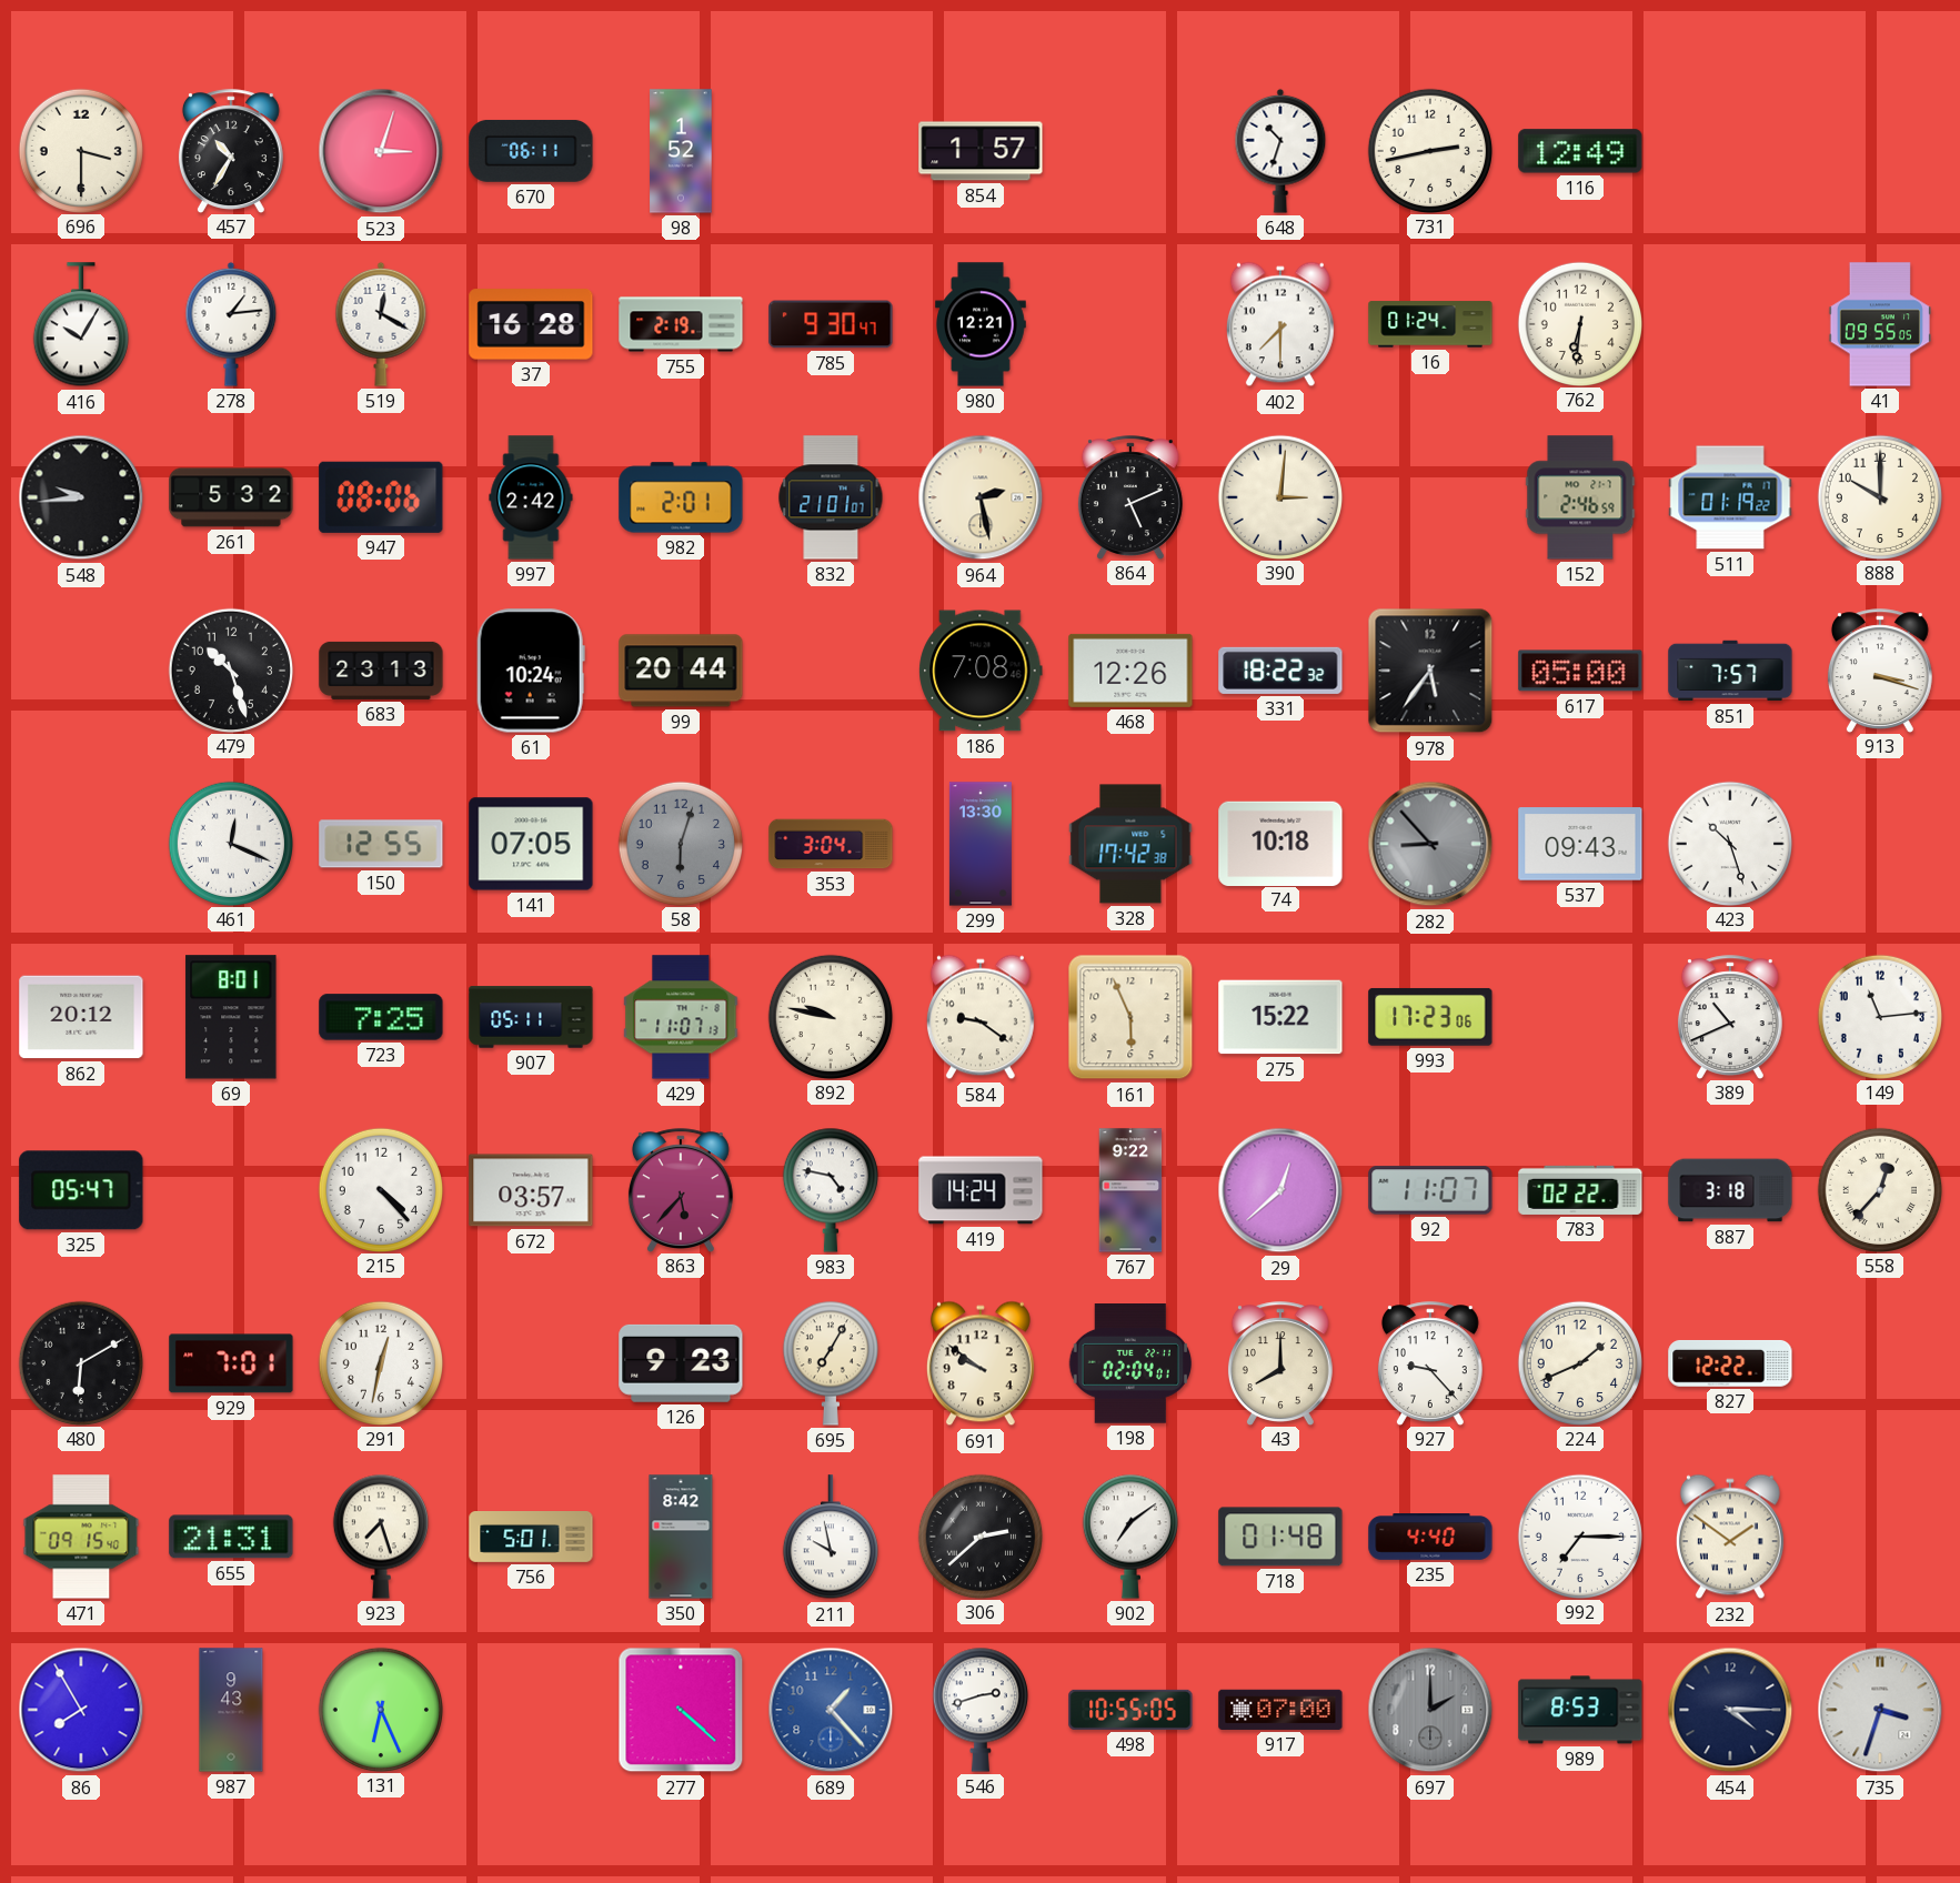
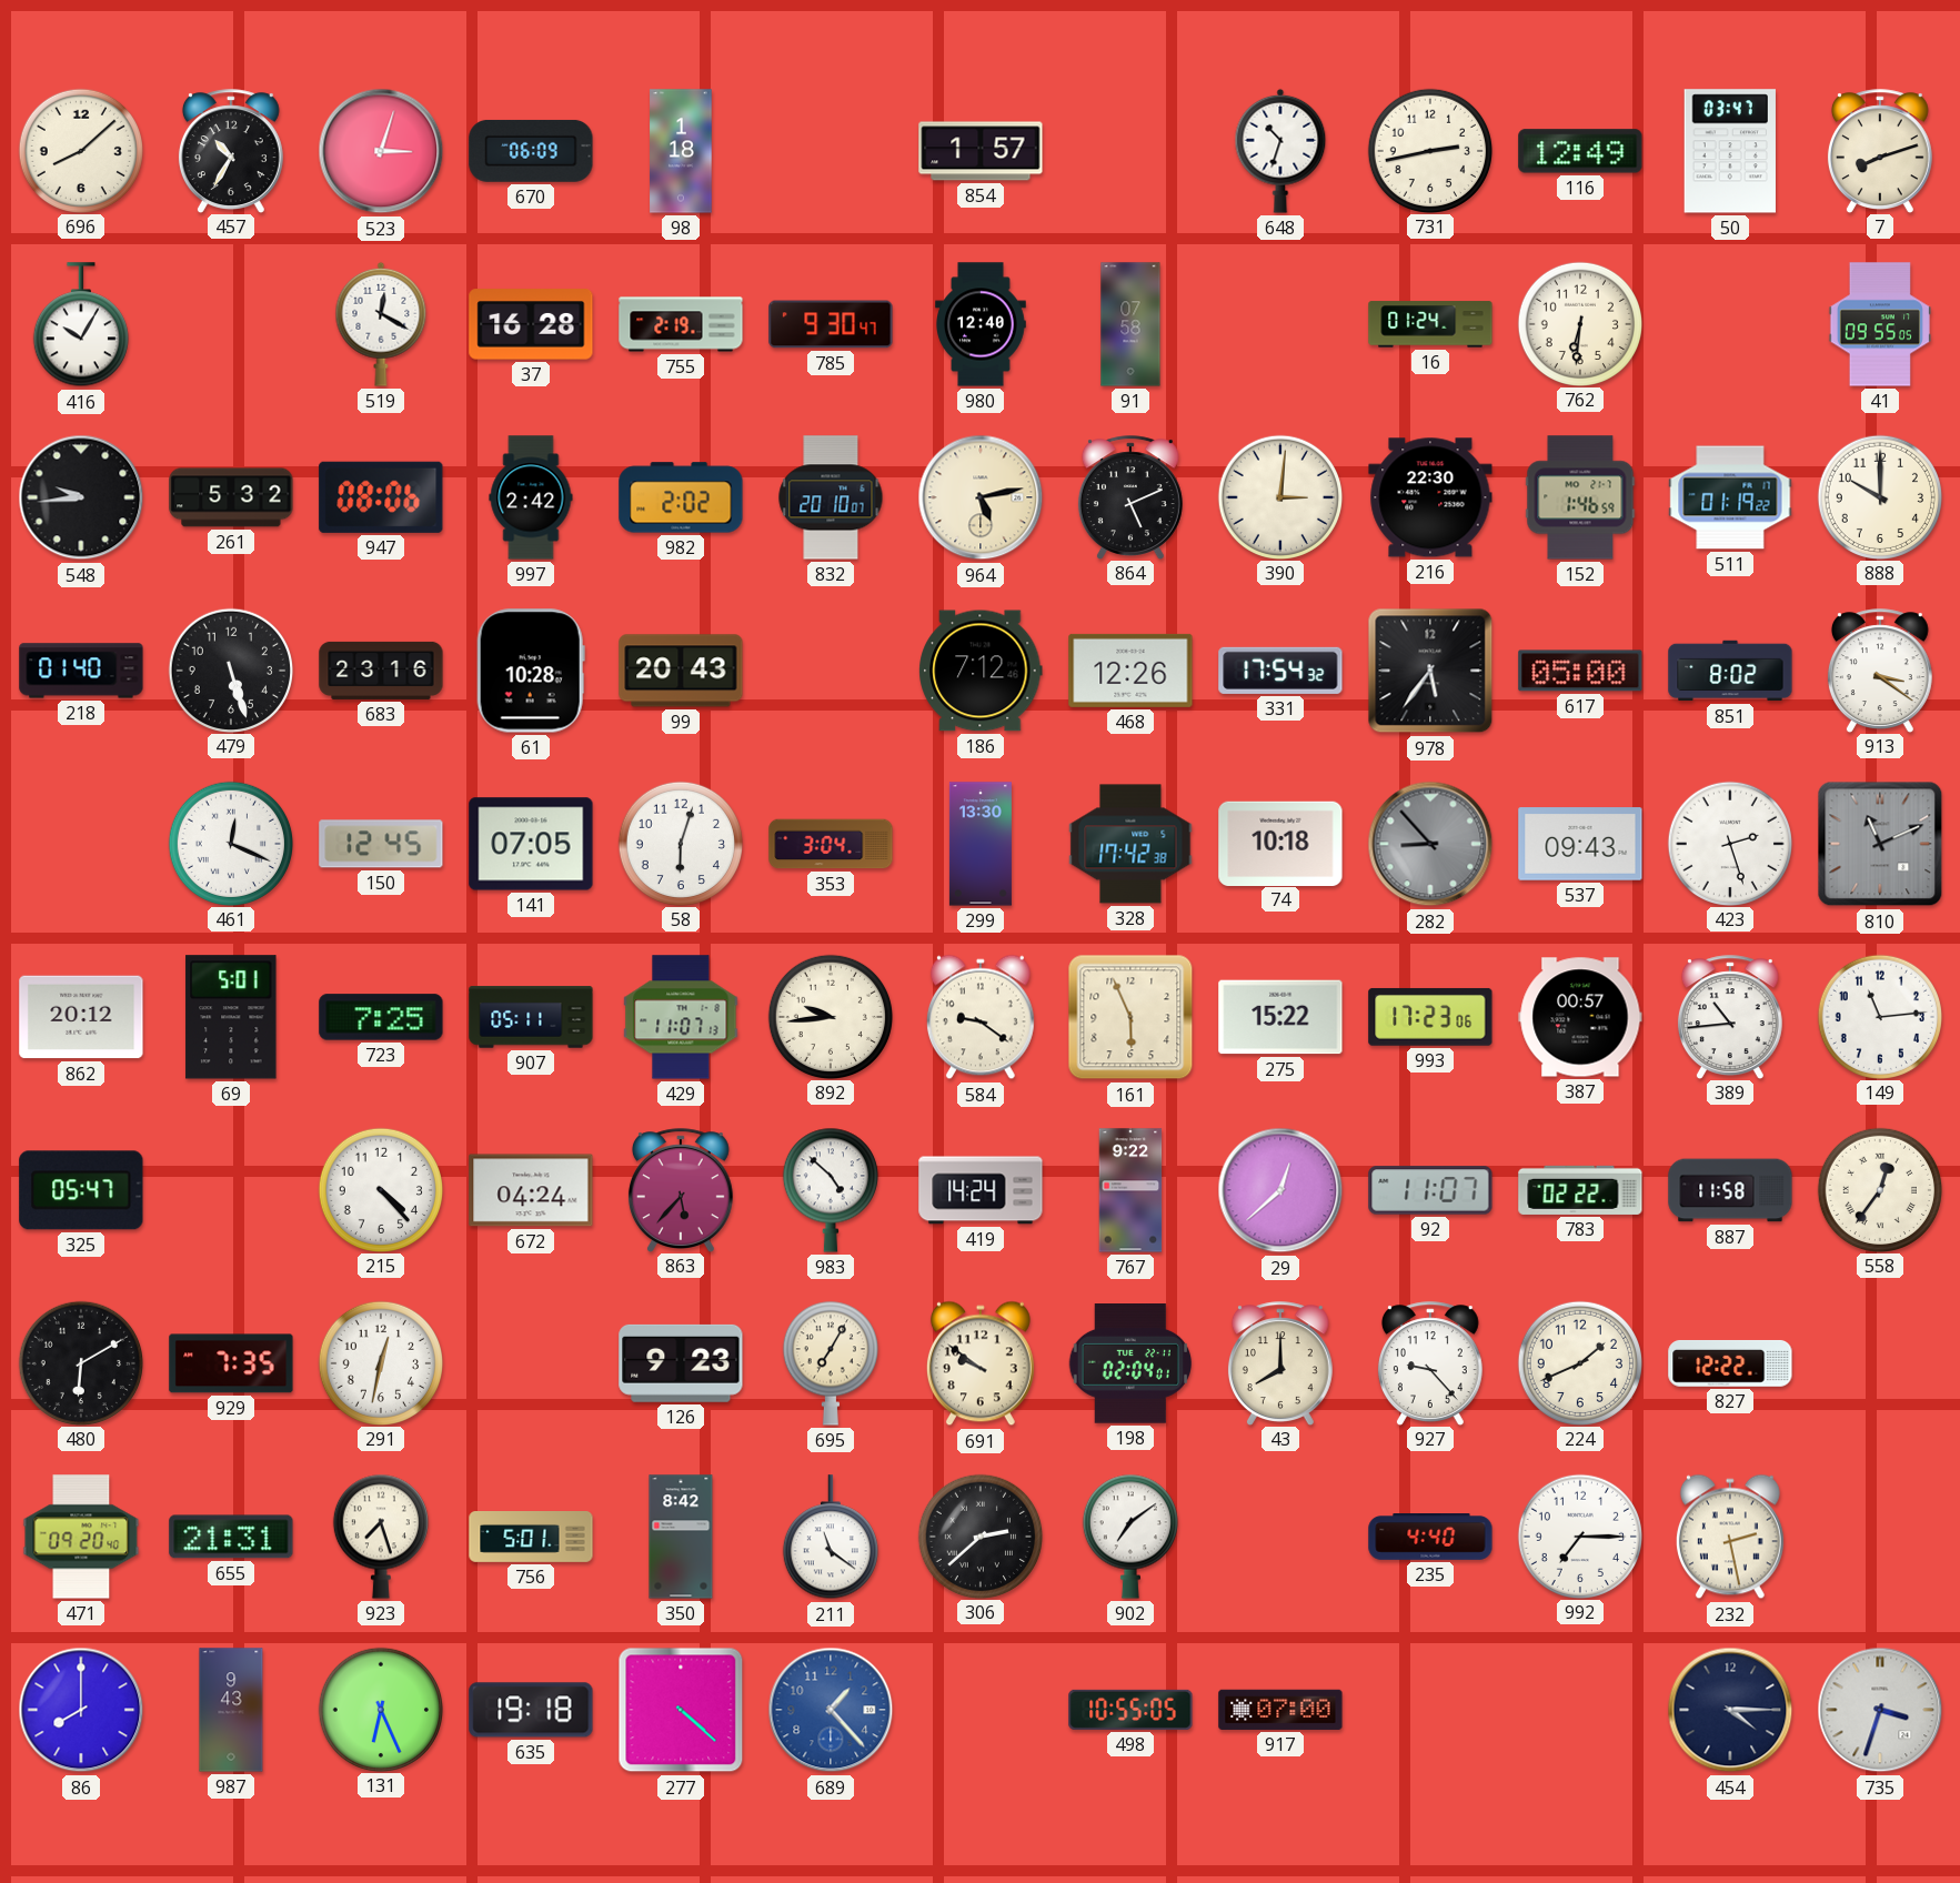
696: 3:30 -> 8:08 (80, 150)
670: 06:11 -> 06:09 (531, 151)
98: 1:52 -> 1:18 (681, 151)
50: none -> 03:47 (1730, 151)
7: none -> 8:12 (1880, 151)
278: 1:14 -> none (231, 324)
980: 12:21 -> 12:40 (981, 324)
91: none -> 07:58 (1130, 324)
402: 7:30 -> none (1280, 324)
982: 2:01 -> 2:02 (681, 497)
832: 21:01 -> 20:10 (831, 497)
964: 2:28 -> 5:13 (981, 497)
216: none -> 22:30 (1430, 497)
152: 2:46 -> 1:46 (1580, 497)
218: none -> 01:40 (81, 671)
479: 10:27 -> 5:27 (230, 669)
683: 23:13 -> 23:16 (381, 671)
61: 10:24 -> 10:28 (531, 671)
99: 20:44 -> 20:43 (681, 671)
186: 7:08 -> 7:12 (981, 671)
331: 18:22 -> 17:54 (1280, 671)
851: 7:57 -> 8:02 (1730, 671)
913: 3:18 -> 3:21 (1880, 671)
150: 12:55 -> 12:45 (381, 844)
58 dial: grey -> white (680, 843)
423: 10:27 -> 2:27 (1729, 843)
810: none -> 11:11 (1880, 844)
69: 8:01 -> 5:01 (231, 1017)
892: 9:47 -> 9:44 (830, 1016)
387: none -> 00:57 (1580, 1017)
389: 10:41 -> 10:44 (1730, 1017)
672: 03:57 -> 04:24 (531, 1190)
983: 4:47 -> 4:52 (831, 1190)
887: 3:18 -> 11:58 (1730, 1190)
558: 12:37 -> 12:36 (1879, 1189)
929: 7:01 -> 7:35 (231, 1363)
471: 09:15 -> 09:20 (81, 1537)
211: 9:58 -> 11:21 (831, 1538)
718: 01:48 -> none (1280, 1537)
232: 1:51 -> 2:28 (1730, 1537)
86: 7:55 -> 8:00 (81, 1710)
635: none -> 19:18 (531, 1710)
546: 2:42 -> none (981, 1710)
697: 2:00 -> none (1430, 1710)
989: 8:53 -> none (1580, 1710)
